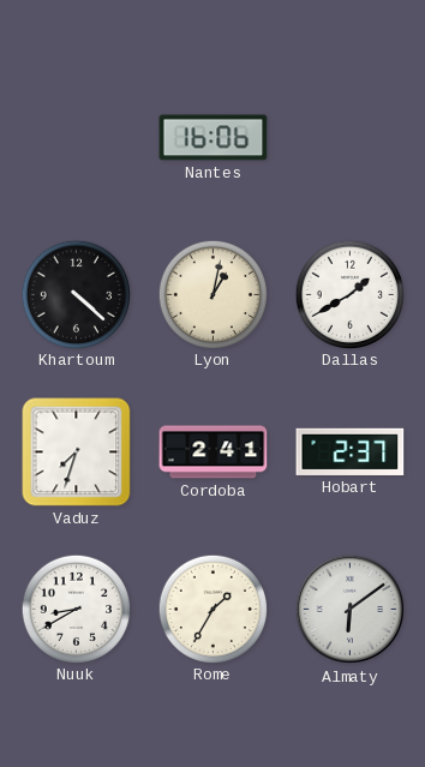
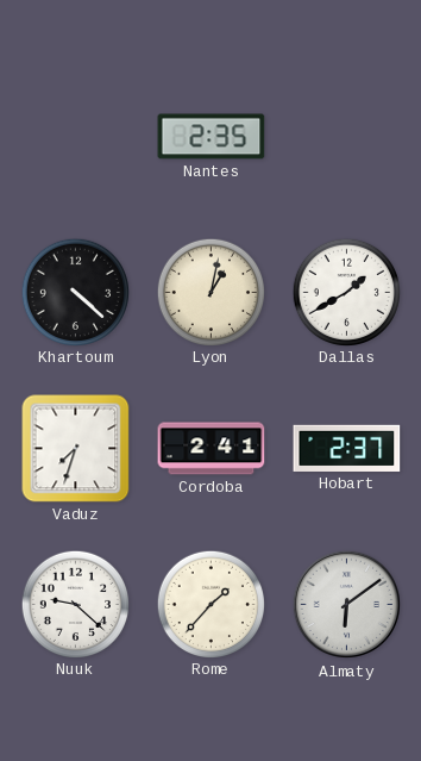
Nantes: 16:06 -> 2:35 (212, 137)
Nuuk: 8:40 -> 9:22 (75, 604)
Rome: 1:35 -> 1:37 (211, 604)
